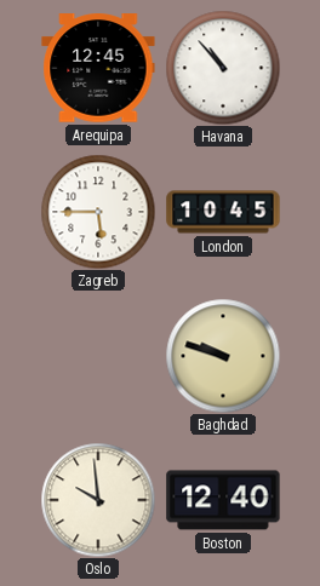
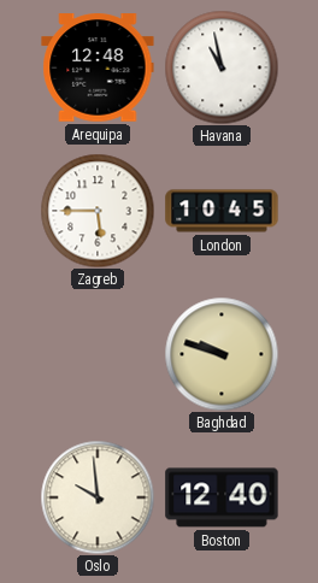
Arequipa: 12:45 -> 12:48 (98, 67)
Havana: 10:53 -> 10:58 (222, 67)
